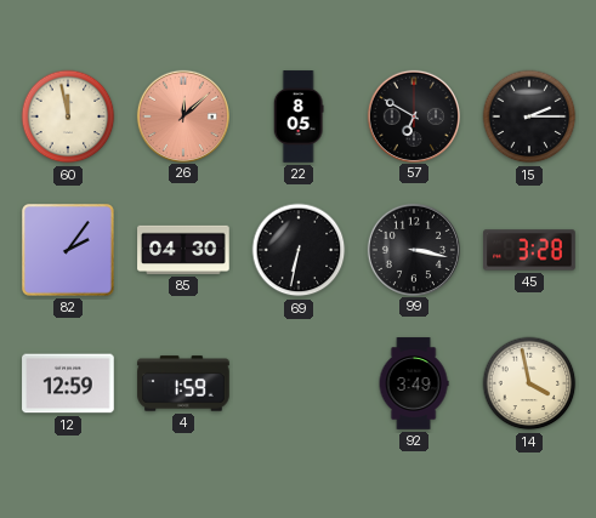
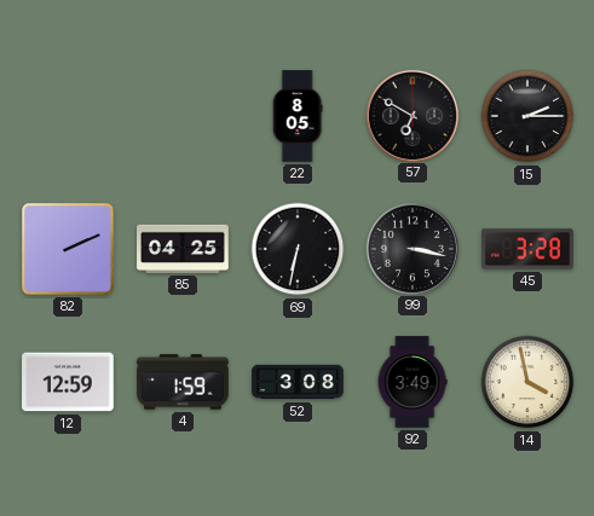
60: 11:58 -> none (68, 116)
26: 12:08 -> none (182, 115)
82: 2:06 -> 2:11 (68, 249)
85: 04:30 -> 04:25 (183, 249)
52: none -> 3:08 (298, 382)
